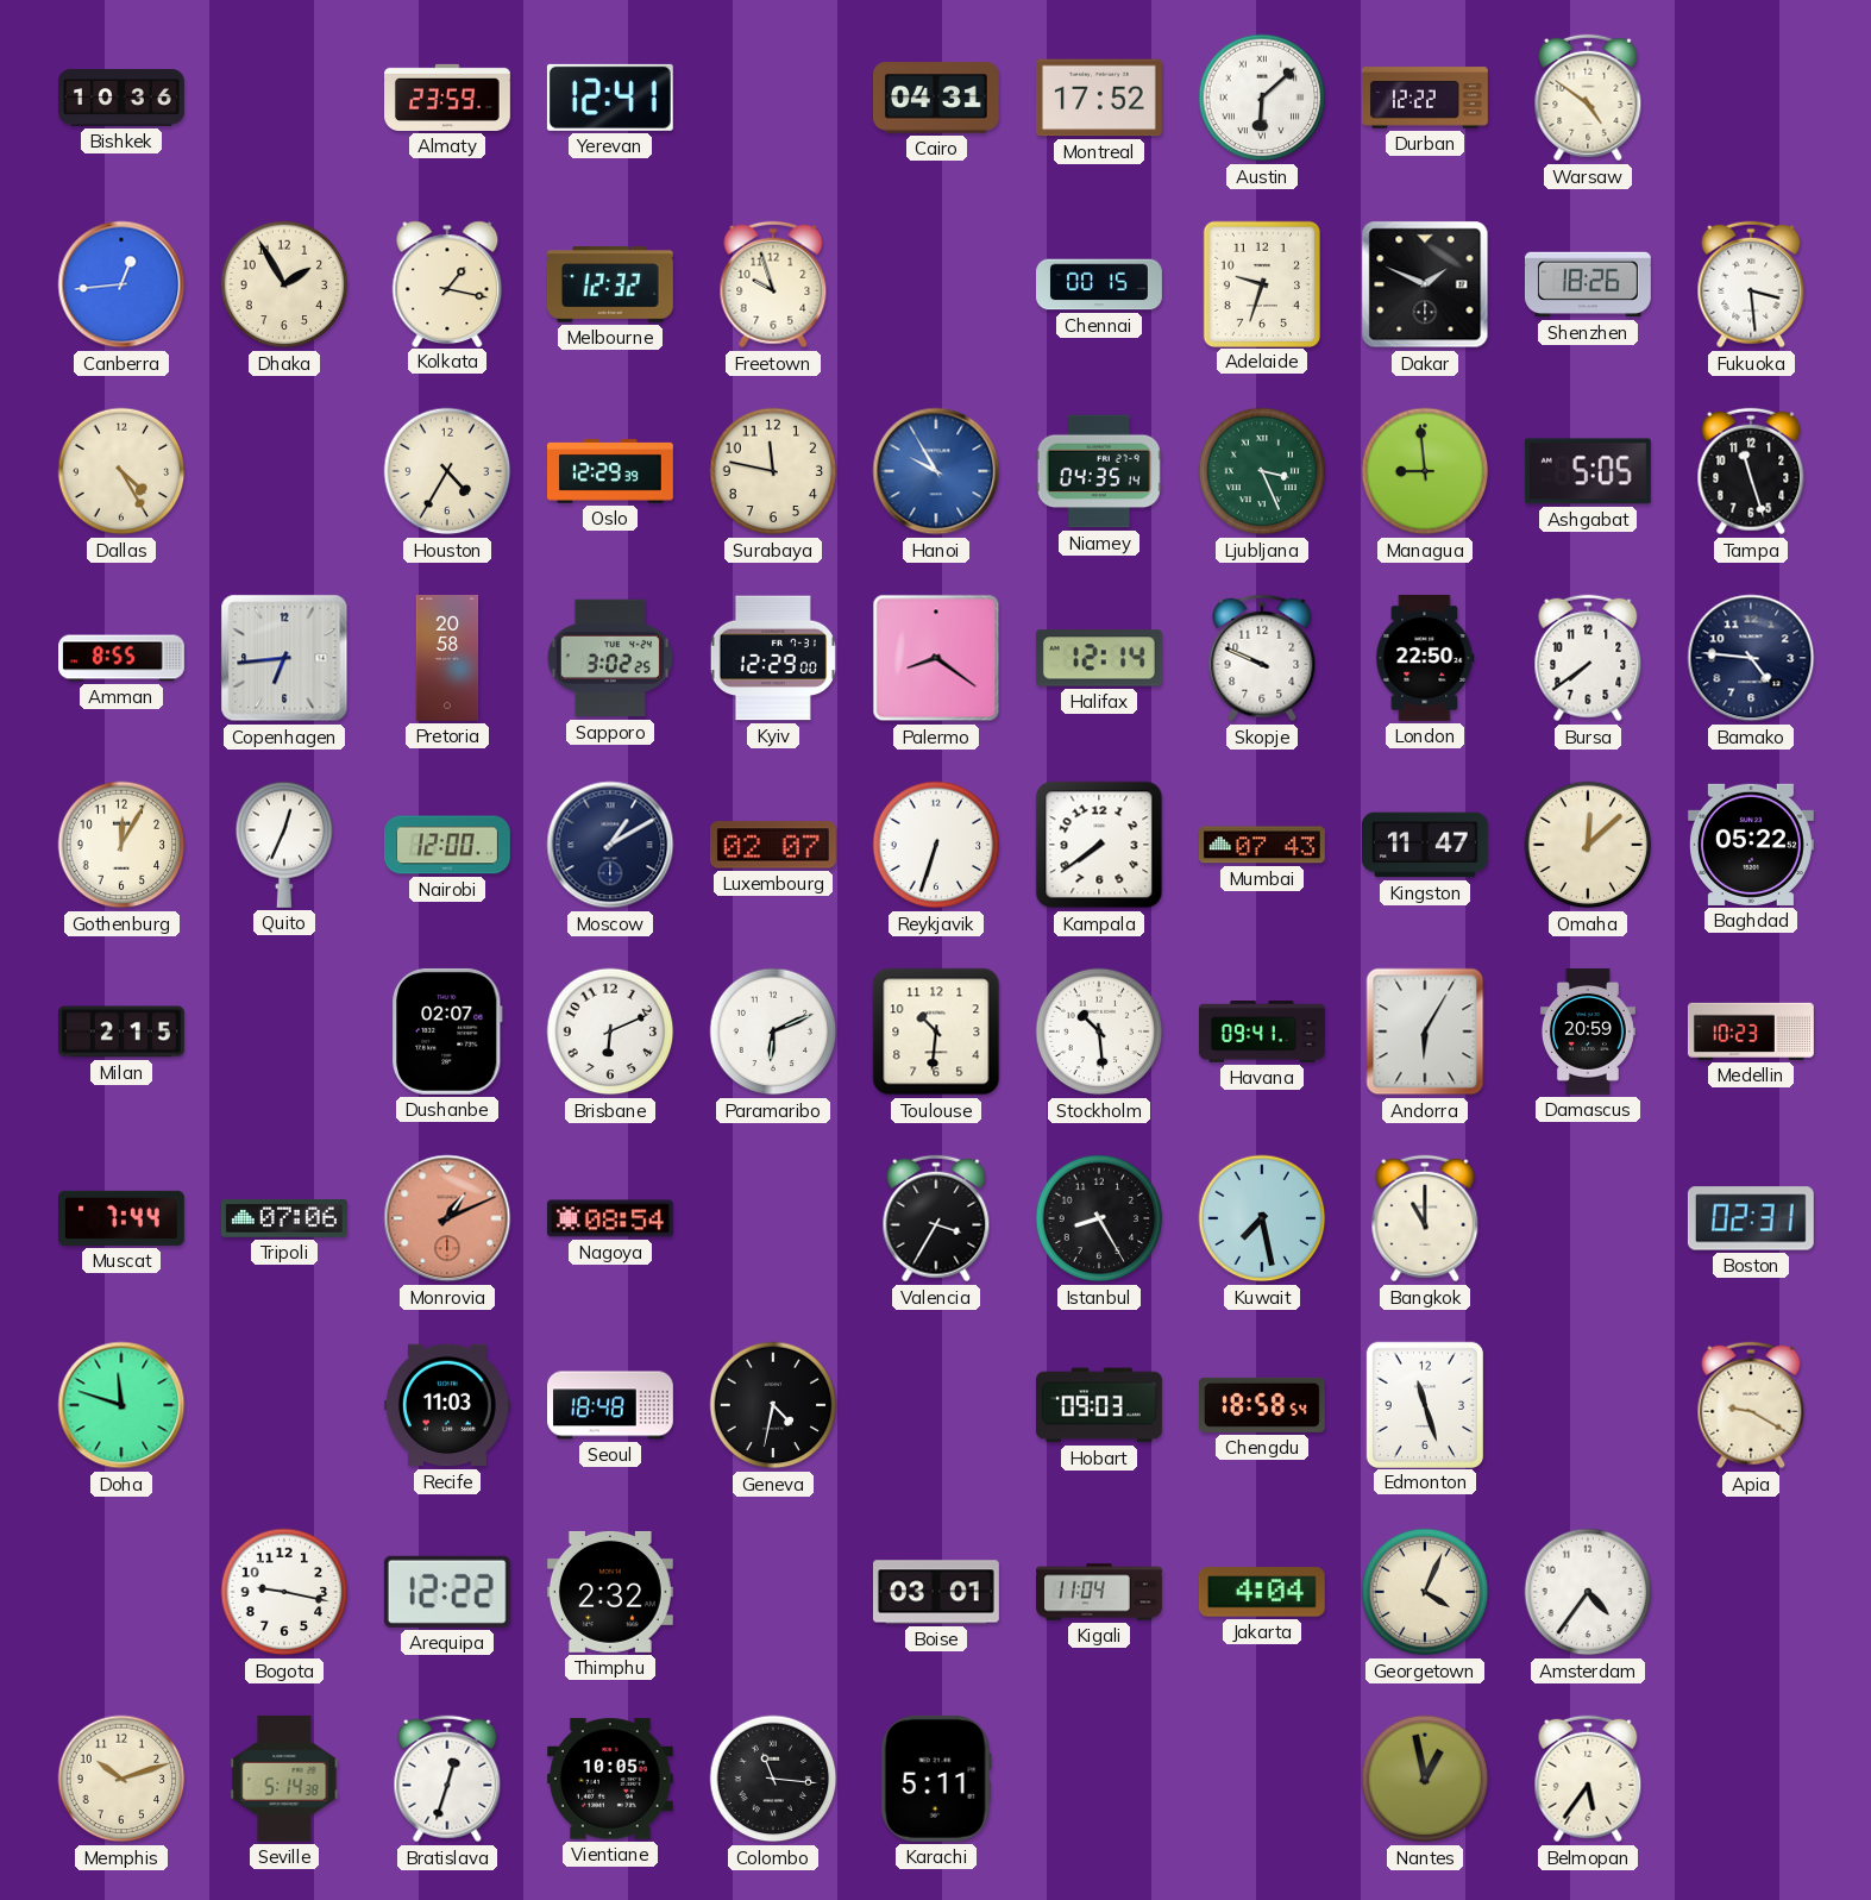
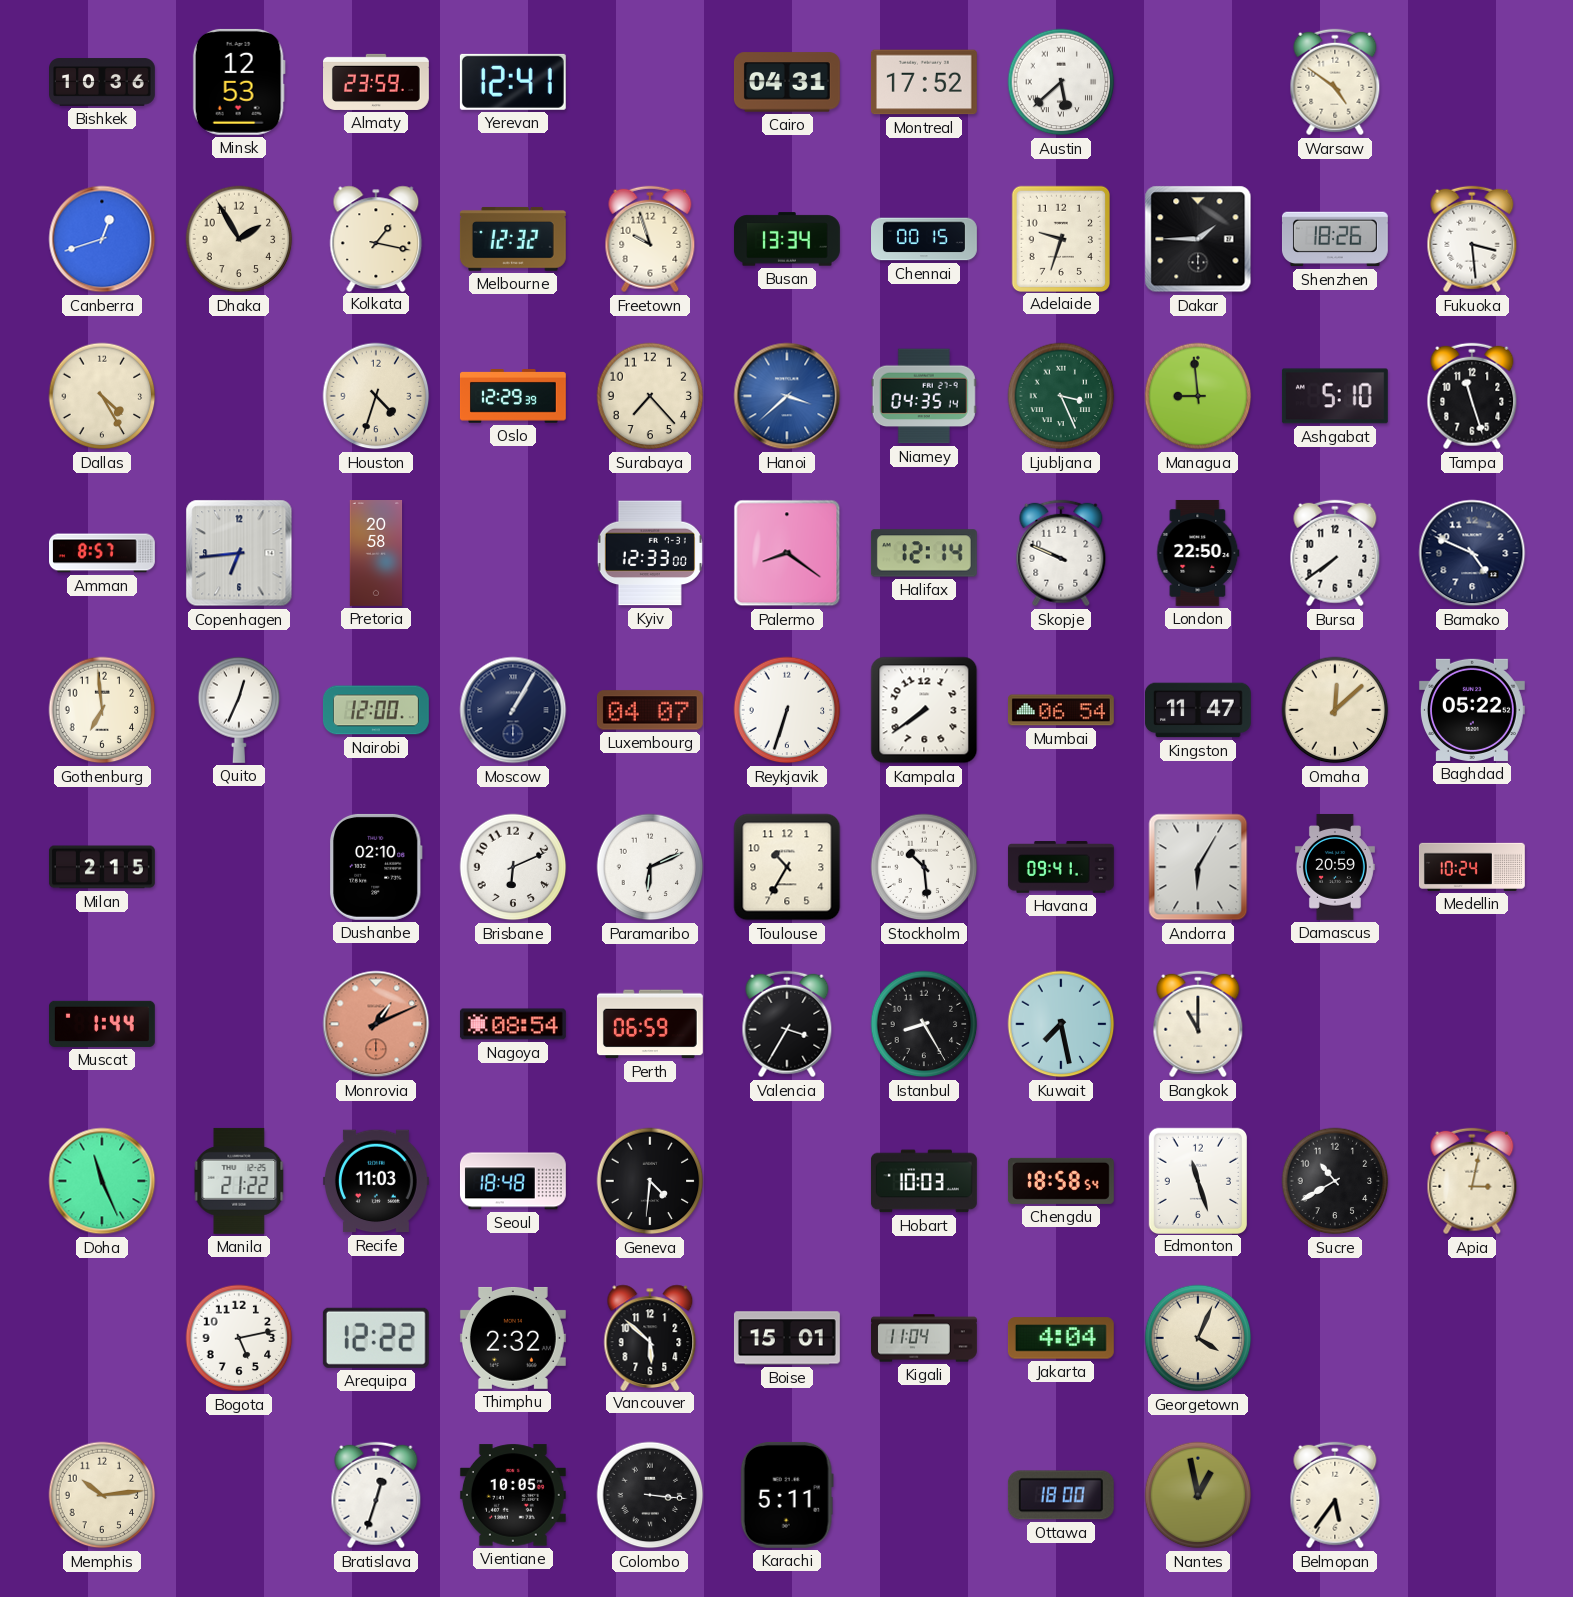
Minsk: none -> 12:53 (239, 82)
Austin: 6:08 -> 5:38 (1061, 82)
Durban: 12:22 -> none (1425, 98)
Canberra: 12:44 -> 12:42 (102, 239)
Busan: none -> 13:34 (787, 239)
Dakar: 1:49 -> 1:45 (1198, 239)
Houston: 4:35 -> 4:33 (376, 396)
Surabaya: 11:47 -> 7:23 (650, 396)
Hanoi: 9:55 -> 3:38 (787, 396)
Ashgabat: 5:05 -> 5:10 (1335, 396)
Amman: 8:55 -> 8:57 (103, 553)
Sapporo: 3:02 -> none (610, 658)
Kyiv: 12:29 -> 12:33 (650, 553)
Bamako: 4:46 -> 4:49 (1472, 553)
Gothenburg: 12:05 -> 6:59 (102, 710)
Moscow: 1:10 -> 1:05 (513, 710)
Luxembourg: 02:07 -> 04:07 (650, 710)
Mumbai: 07:43 -> 06:54 (1061, 710)
Dushanbe: 02:07 -> 02:10 (377, 867)
Toulouse: 10:31 -> 10:35 (787, 867)
Medellin: 10:23 -> 10:24 (1472, 867)
Muscat: 7:44 -> 1:44 (102, 1024)
Tripoli: 07:06 -> none (284, 1219)
Perth: none -> 06:59 (650, 1024)
Boston: 02:31 -> none (1751, 1218)
Doha: 11:48 -> 11:26 (102, 1181)
Manila: none -> 21:22 (239, 1181)
Geneva: 4:32 -> 4:31 (650, 1181)
Hobart: 09:03 -> 10:03 (924, 1181)
Sucre: none -> 10:40 (1335, 1181)
Apia: 9:20 -> 3:02 (1472, 1181)
Bogota: 9:17 -> 5:13 (239, 1338)
Vancouver: none -> 5:52 (650, 1337)
Boise: 03:01 -> 15:01 (787, 1338)
Amsterdam: 4:36 -> none (1588, 1592)
Memphis: 10:12 -> 10:14 (102, 1495)
Seville: 5:14 -> none (284, 1779)
Colombo: 11:16 -> 3:16 (650, 1495)
Ottawa: none -> 18:00 (1061, 1495)
